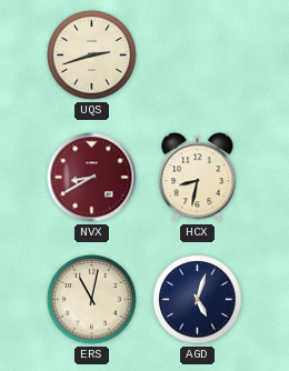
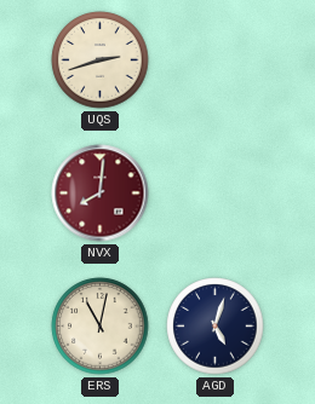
NVX: 8:40 -> 8:01 (101, 194)
HCX: 8:32 -> none (198, 178)
